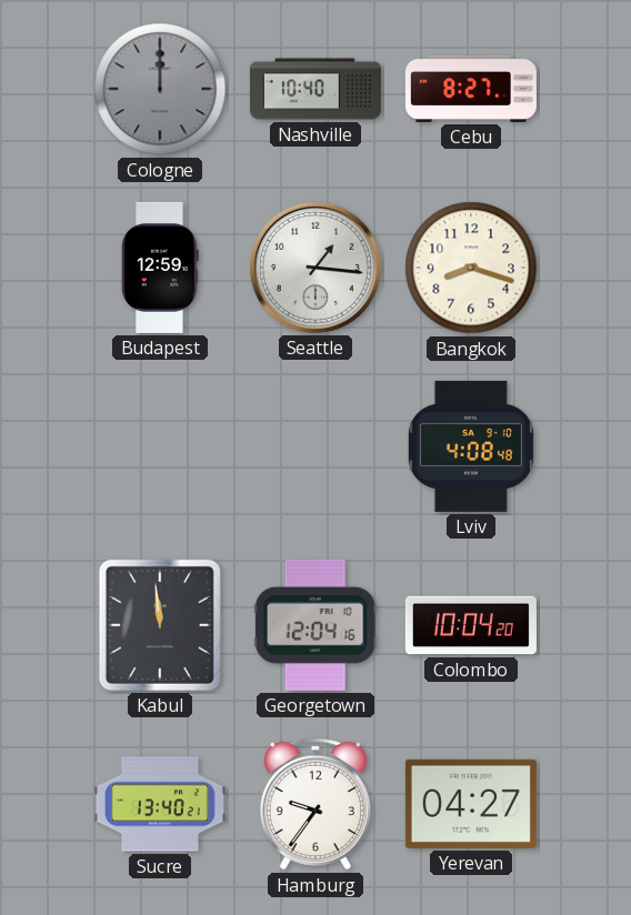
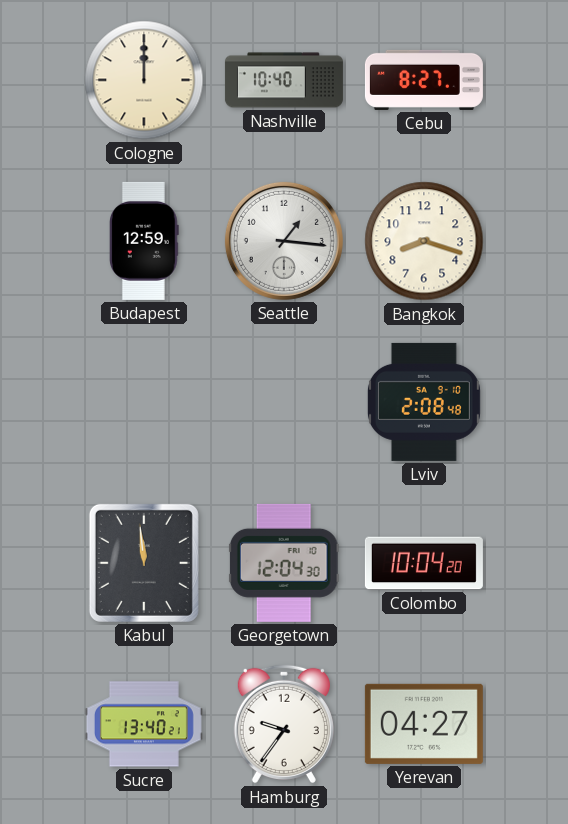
Cologne dial: grey -> cream (144, 80)
Lviv: 4:08 -> 2:08 (424, 402)
Georgetown: 12:04:16 -> 12:04:30 (284, 563)
